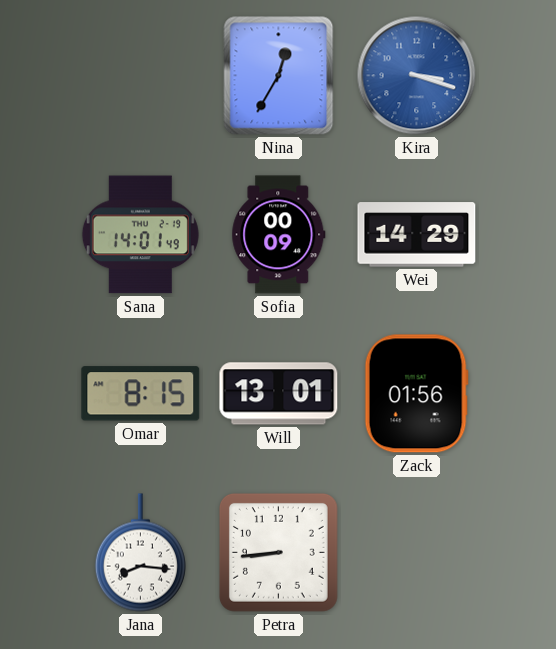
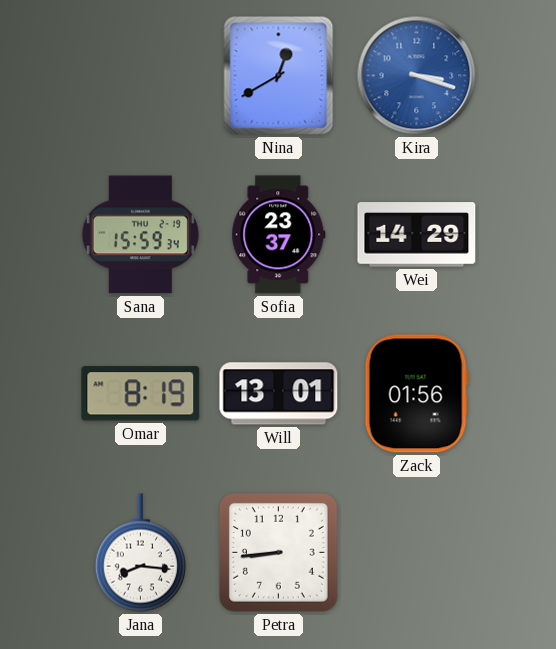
Nina: 12:35 -> 12:40 (279, 76)
Sana: 14:01 -> 15:59 (140, 235)
Sofia: 00:09 -> 23:37 (279, 235)
Omar: 8:15 -> 8:19 (141, 394)
